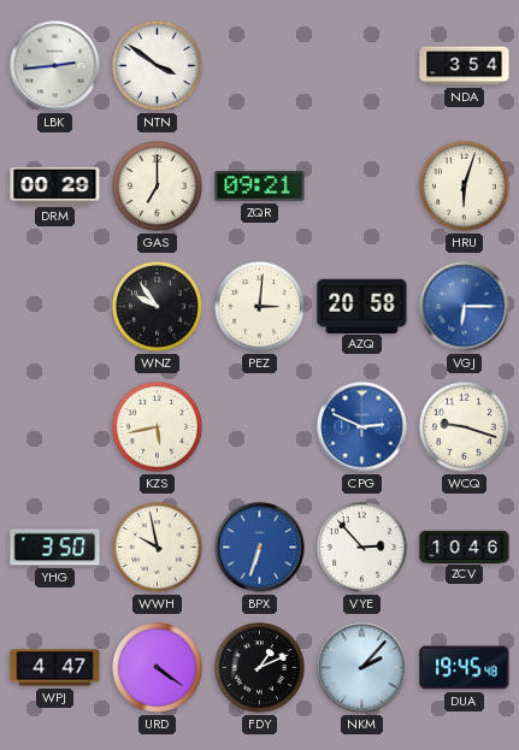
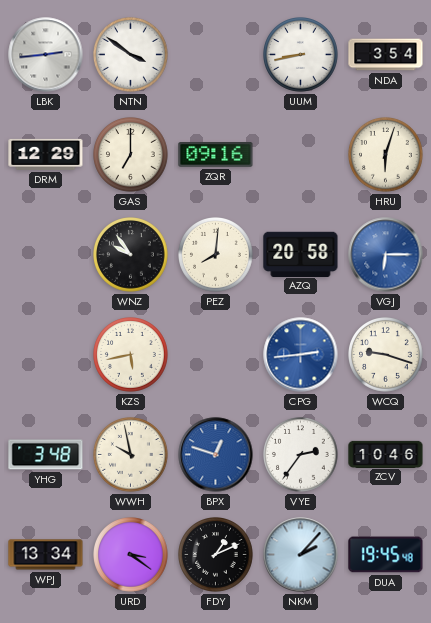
UUM: none -> 8:43 (301, 55)
DRM: 00:29 -> 12:29 (46, 154)
ZQR: 09:21 -> 09:16 (216, 155)
PEZ: 3:01 -> 8:01 (216, 255)
CPG: 2:49 -> 2:44 (301, 355)
YHG: 3:50 -> 3:48 (46, 455)
BPX: 6:33 -> 12:48 (216, 455)
VYE: 2:53 -> 2:36 (301, 455)
WPJ: 4:47 -> 13:34 (46, 555)
URD: 4:21 -> 3:21 (131, 555)
